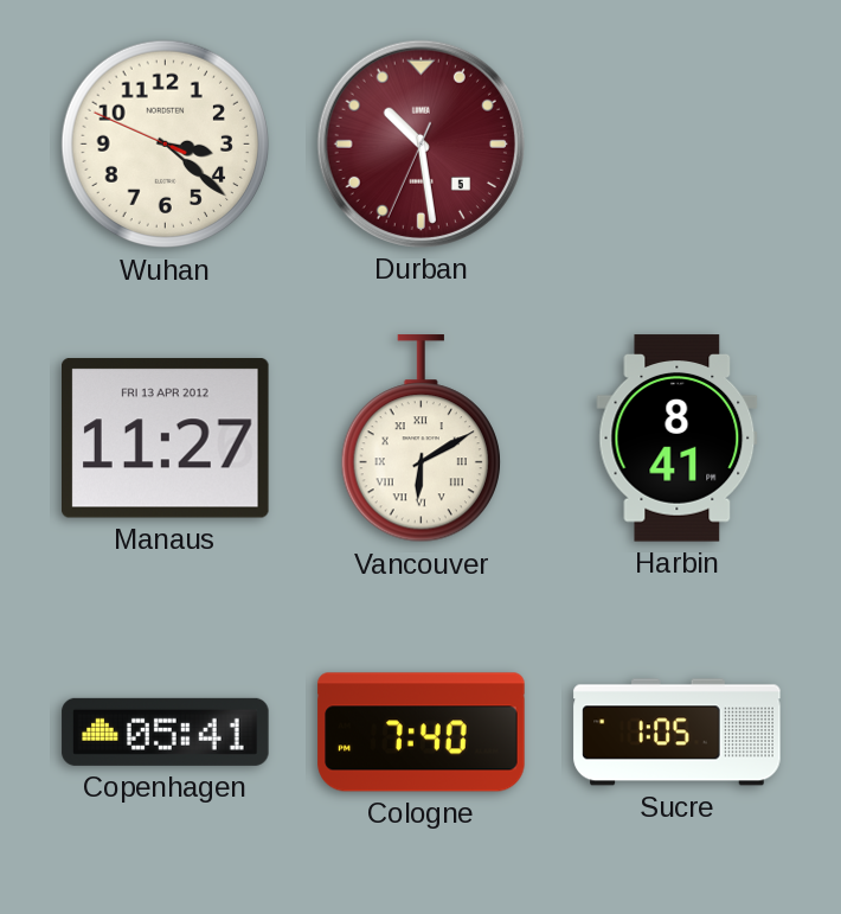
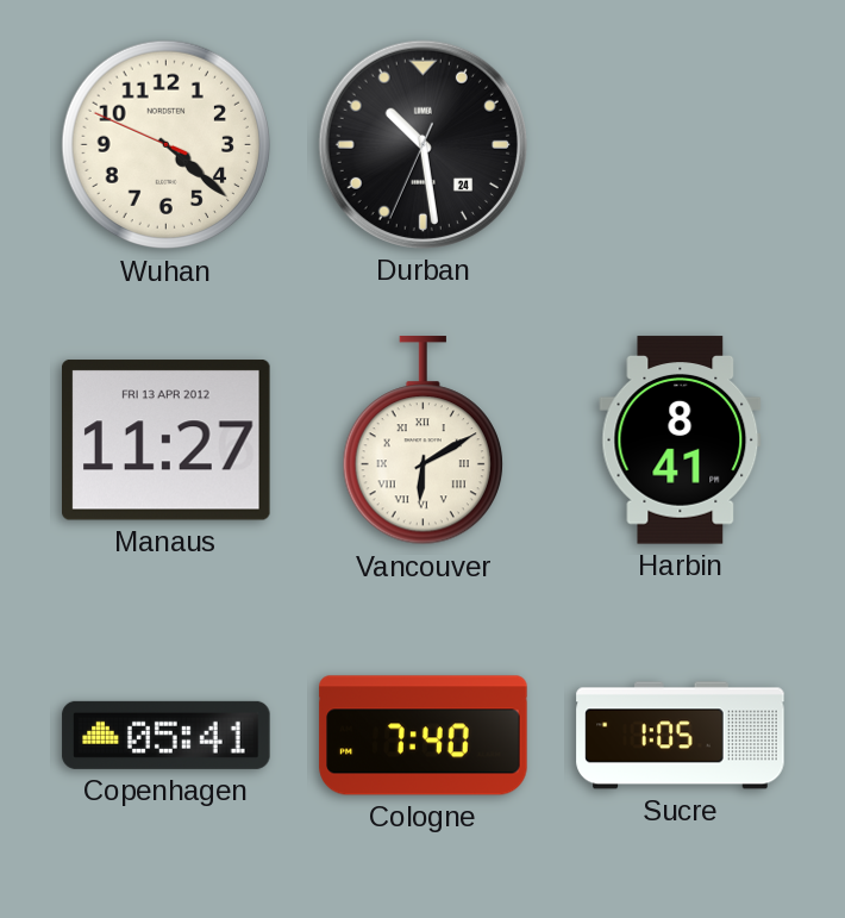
Wuhan: 3:21 -> 4:21 (167, 145)
Durban date: 5 -> 24 (422, 144)
Durban dial: burgundy -> black (422, 144)
